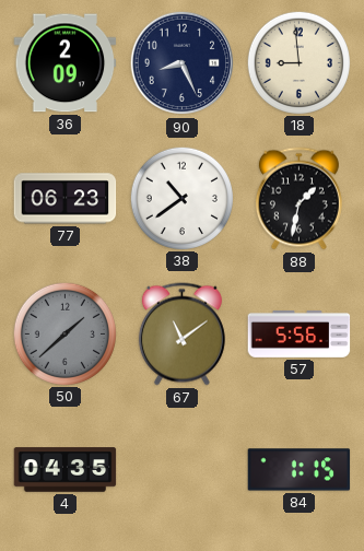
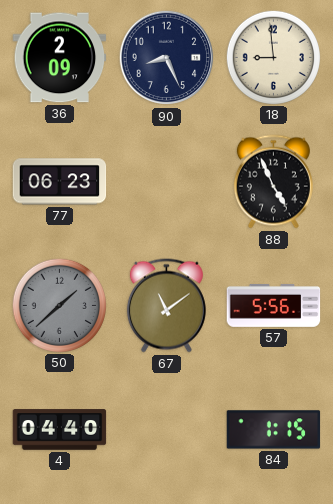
38: 10:39 -> none (181, 198)
88: 1:32 -> 4:56 (273, 182)
4: 04:35 -> 04:40 (60, 430)
